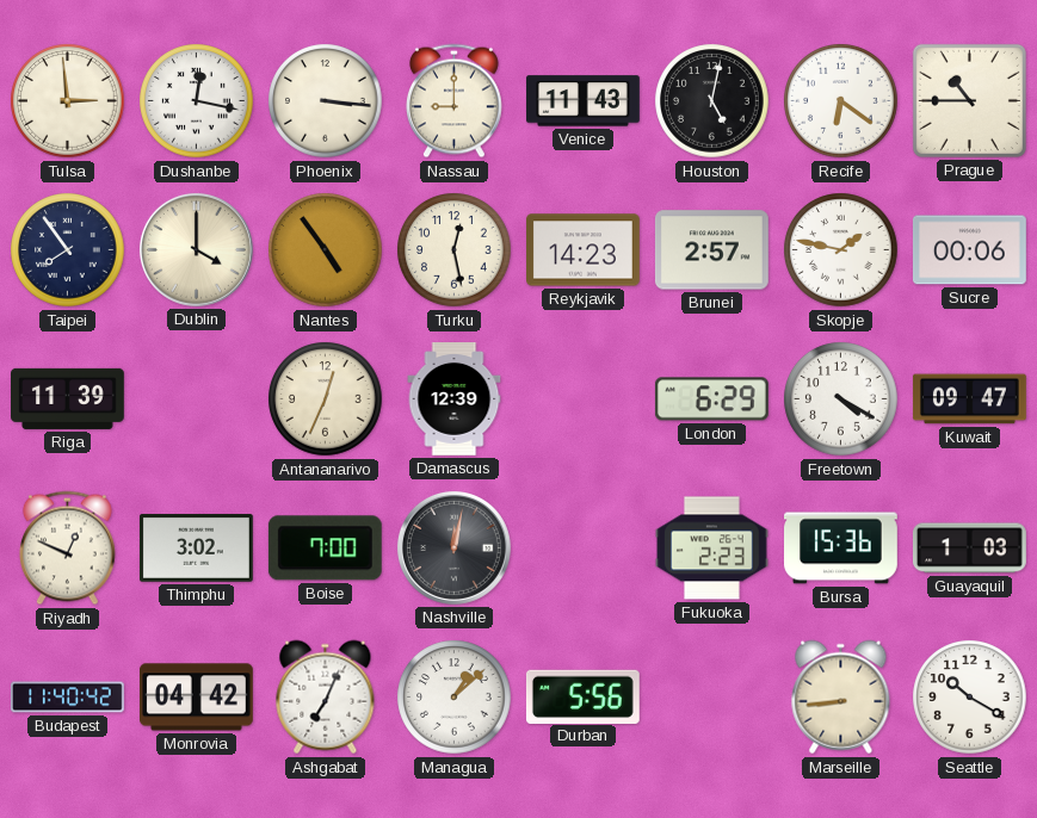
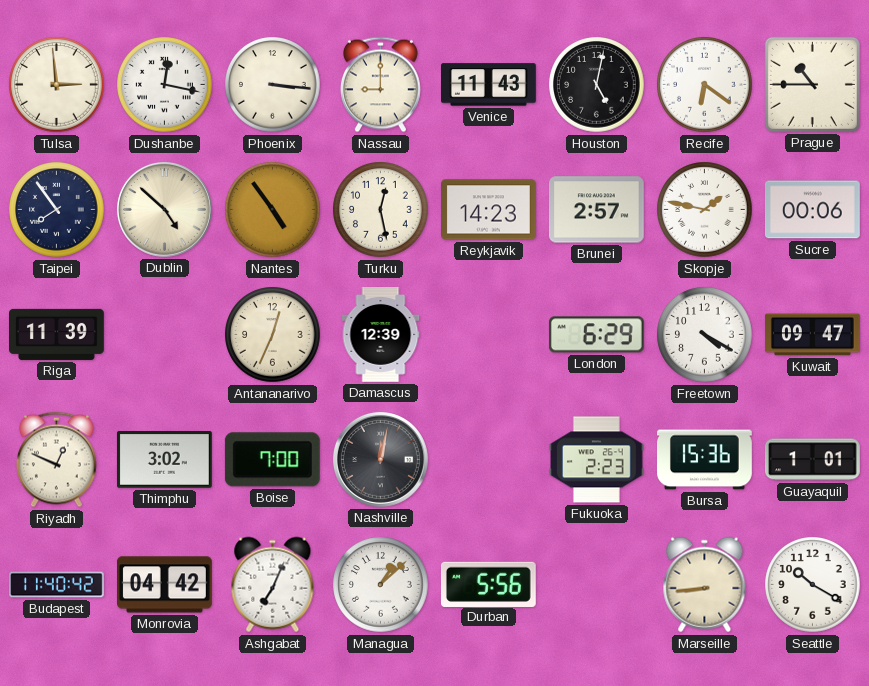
Dublin: 4:00 -> 4:52 (164, 209)
Guayaquil: 1:03 -> 1:01 (812, 460)
